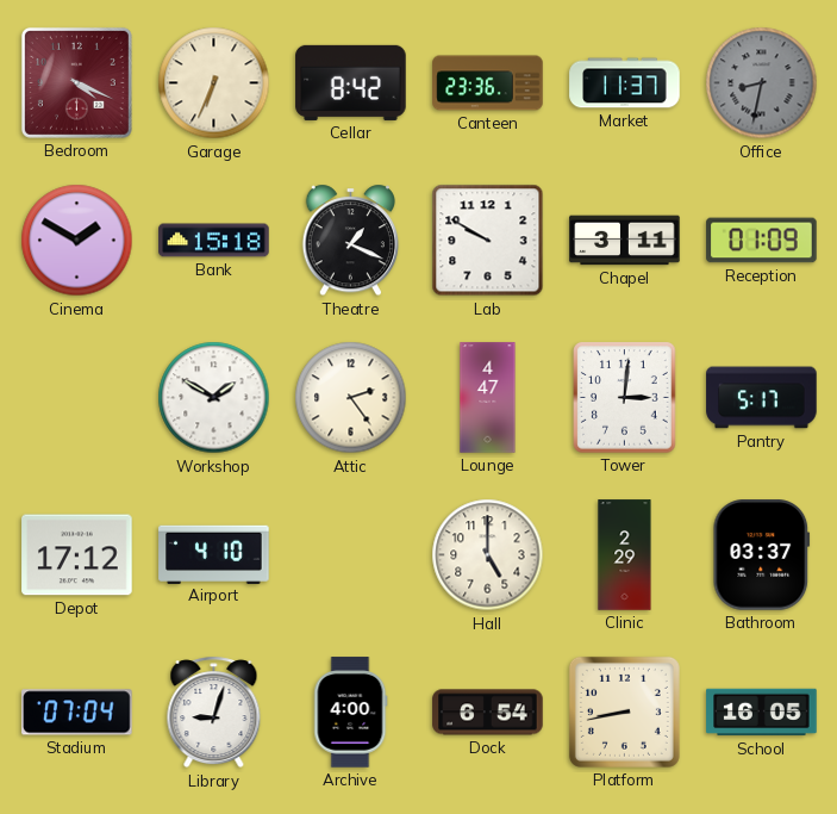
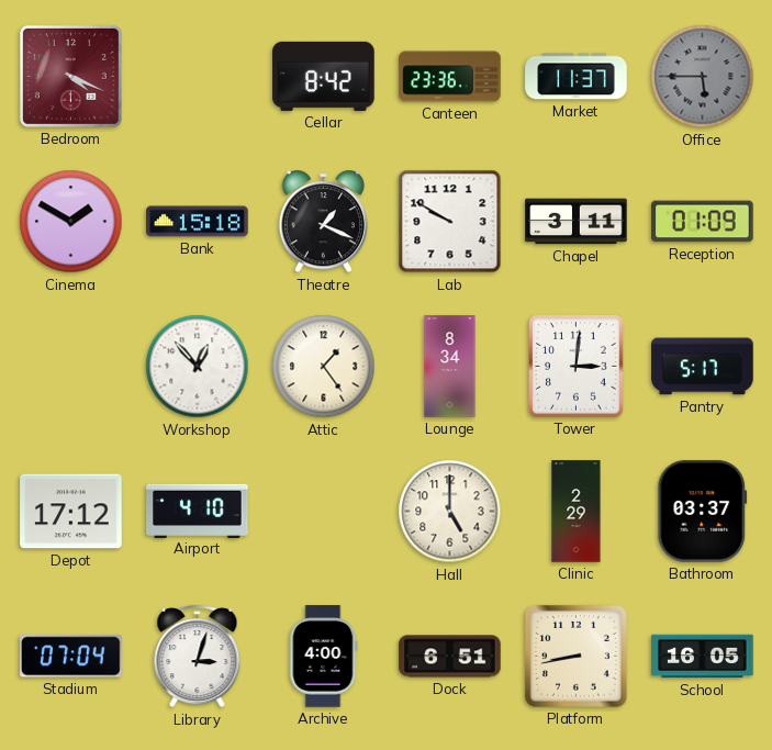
Garage: 6:34 -> none (214, 83)
Office: 8:32 -> 5:45 (703, 77)
Workshop: 1:50 -> 12:53 (198, 367)
Attic: 2:24 -> 1:24 (324, 367)
Lounge: 4:47 -> 8:34 (450, 367)
Library: 9:03 -> 3:03 (198, 657)
Dock: 6:54 -> 6:51 (450, 657)
